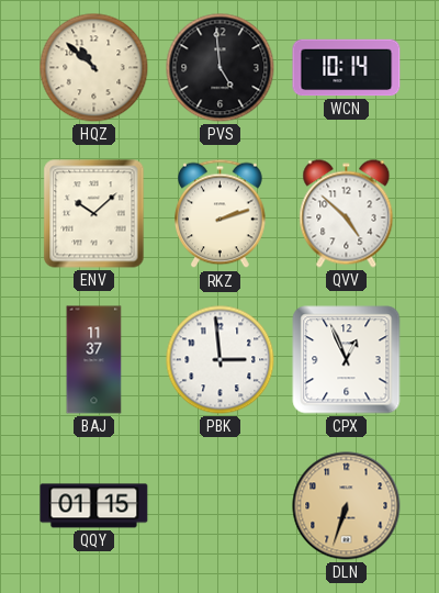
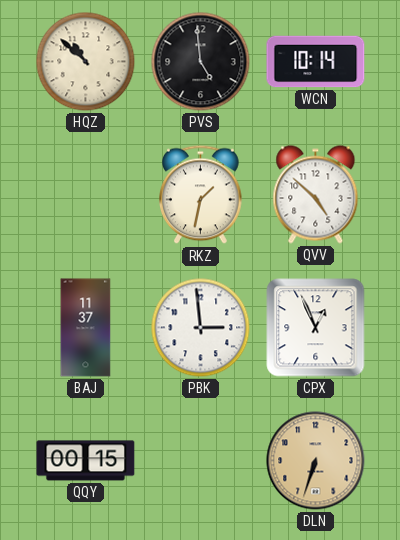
ENV: 10:08 -> none (94, 214)
RKZ: 2:12 -> 1:32 (201, 195)
QQY: 01:15 -> 00:15 (86, 461)
